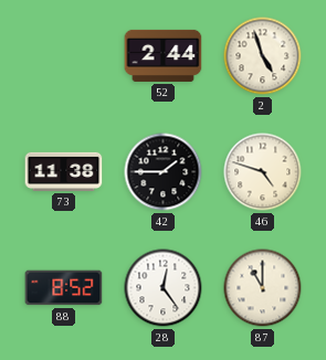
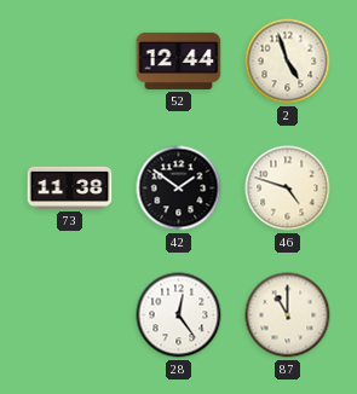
52: 2:44 -> 12:44 (179, 60)
42: 1:45 -> 1:51 (179, 189)
88: 8:52 -> none (64, 288)
